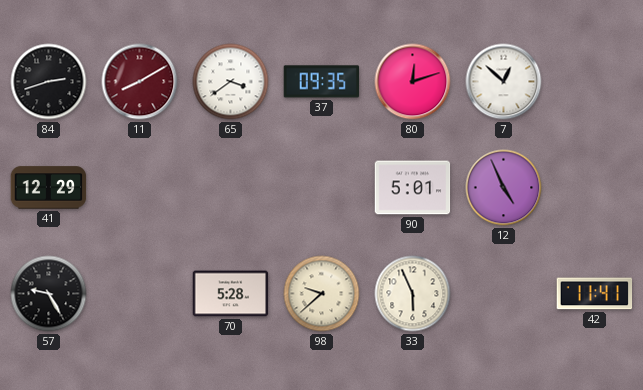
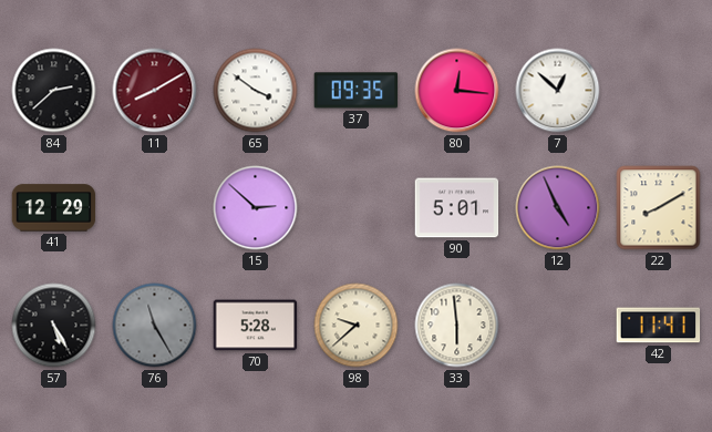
84: 2:42 -> 2:38 (54, 91)
65: 3:39 -> 3:51 (256, 91)
80: 12:12 -> 12:16 (457, 91)
15: none -> 2:52 (256, 208)
22: none -> 8:10 (659, 208)
57: 9:25 -> 5:25 (54, 326)
76: none -> 11:25 (155, 326)
33: 5:56 -> 5:59 (457, 326)
